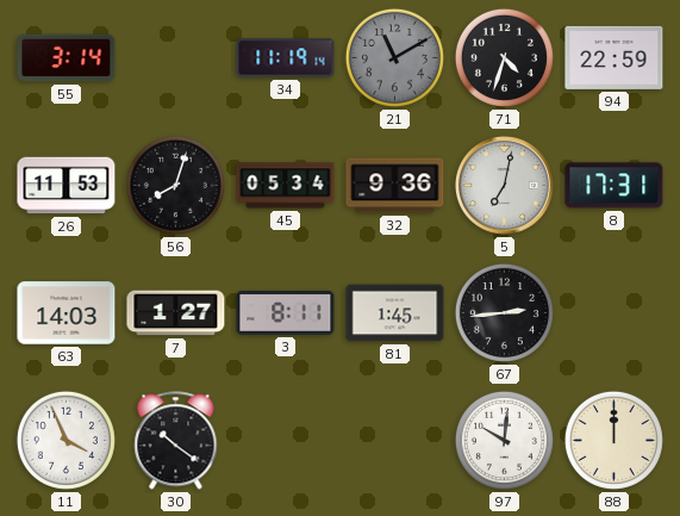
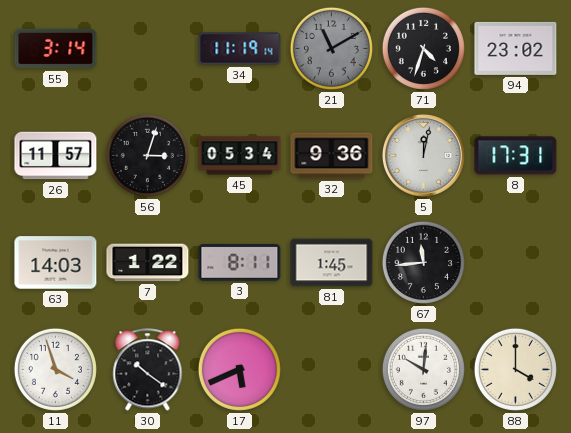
94: 22:59 -> 23:02 (516, 48)
26: 11:53 -> 11:57 (56, 156)
56: 8:03 -> 3:03 (147, 155)
5: 7:02 -> 12:02 (423, 155)
7: 1:27 -> 1:22 (148, 263)
67: 2:44 -> 11:44 (423, 262)
11: 3:56 -> 3:57 (55, 369)
17: none -> 5:41 (239, 369)
88: 12:00 -> 4:00 (515, 369)
